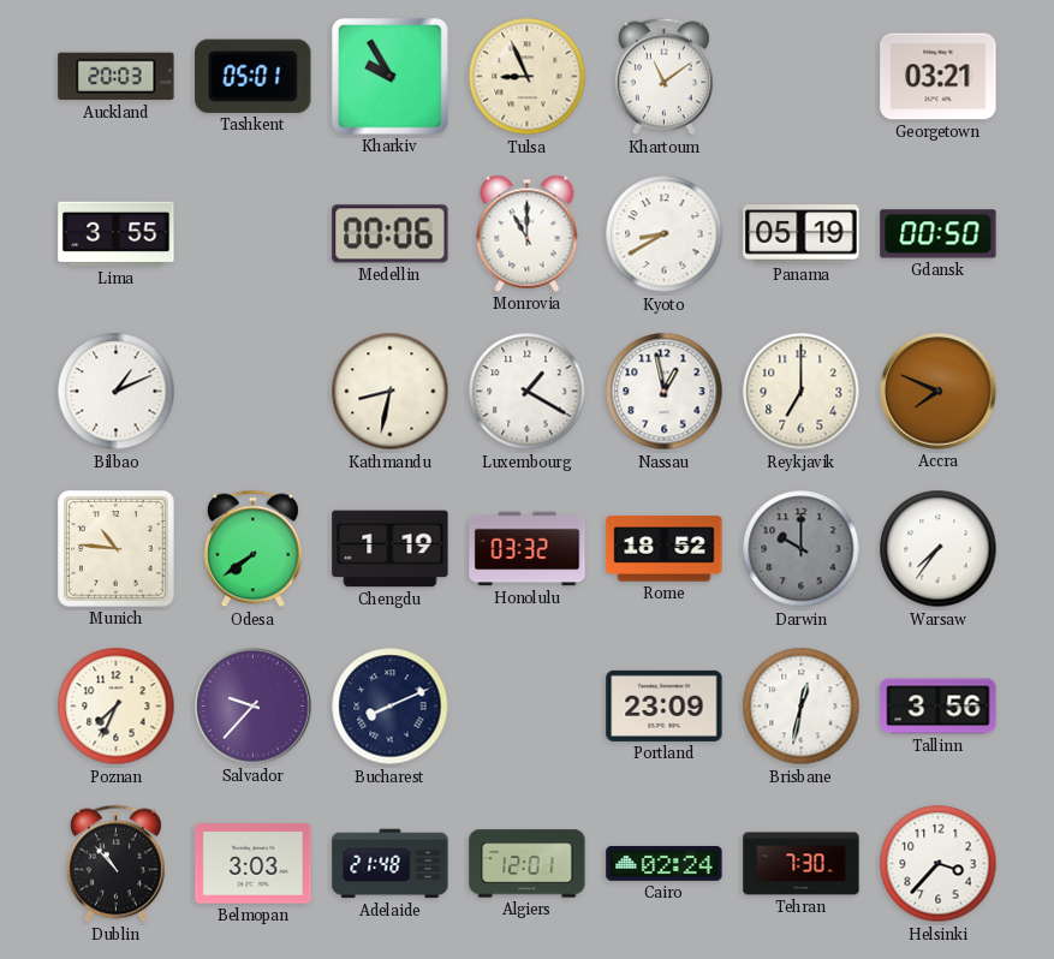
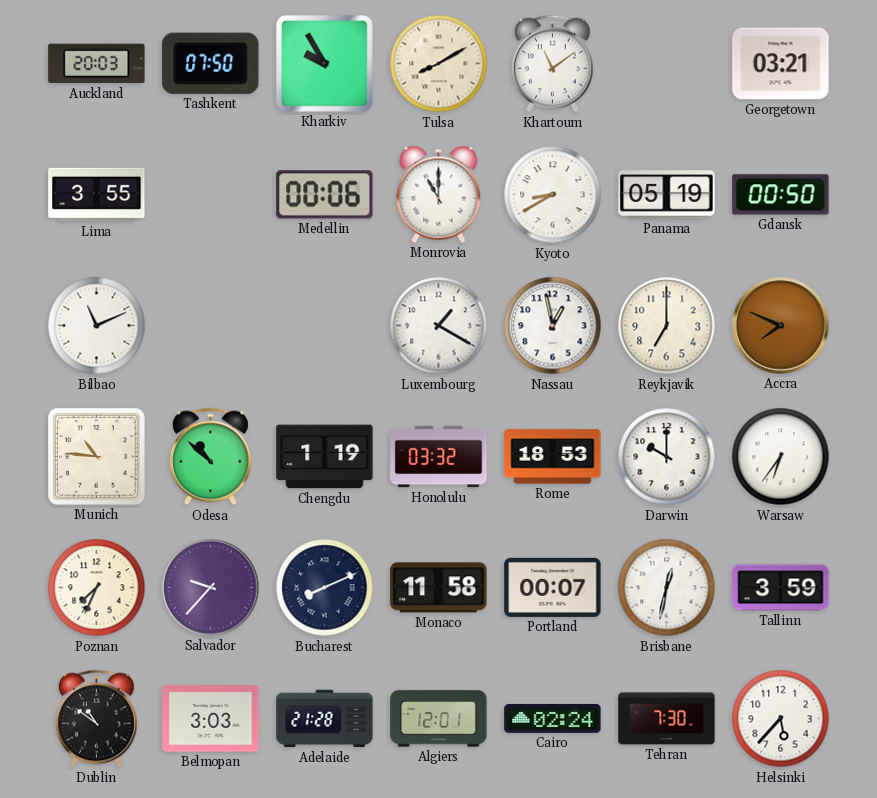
Tashkent: 05:01 -> 07:50 (211, 63)
Tulsa: 8:56 -> 8:10 (439, 64)
Bilbao: 1:11 -> 11:11 (97, 326)
Kathmandu: 8:32 -> none (391, 392)
Odesa: 7:39 -> 10:52 (210, 457)
Rome: 18:52 -> 18:53 (553, 457)
Darwin dial: grey -> white (667, 457)
Warsaw: 7:36 -> 6:36 (781, 457)
Monaco: none -> 11:58 (439, 588)
Portland: 23:09 -> 00:07 (553, 587)
Tallinn: 3:56 -> 3:59 (781, 588)
Dublin: 10:53 -> 10:51 (96, 719)
Adelaide: 21:48 -> 21:28 (325, 719)
Helsinki: 3:37 -> 5:37 (781, 719)
